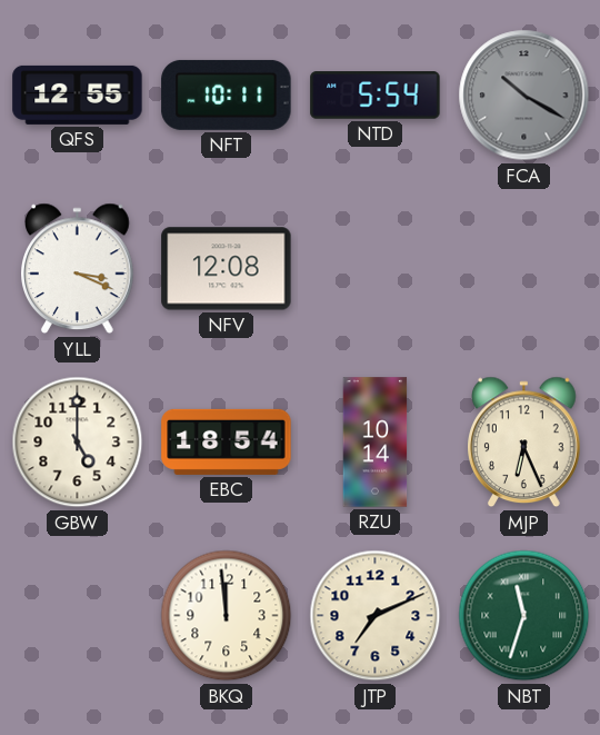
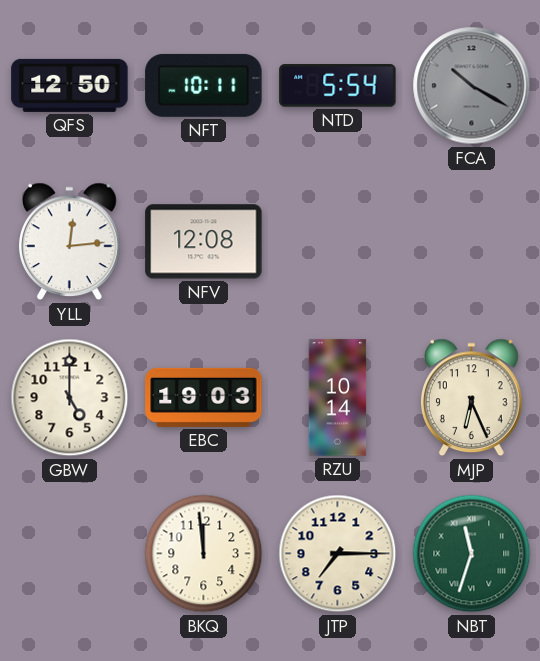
QFS: 12:55 -> 12:50 (70, 85)
YLL: 3:19 -> 12:14 (70, 242)
EBC: 18:54 -> 19:03 (204, 397)
JTP: 7:11 -> 7:15 (338, 554)
